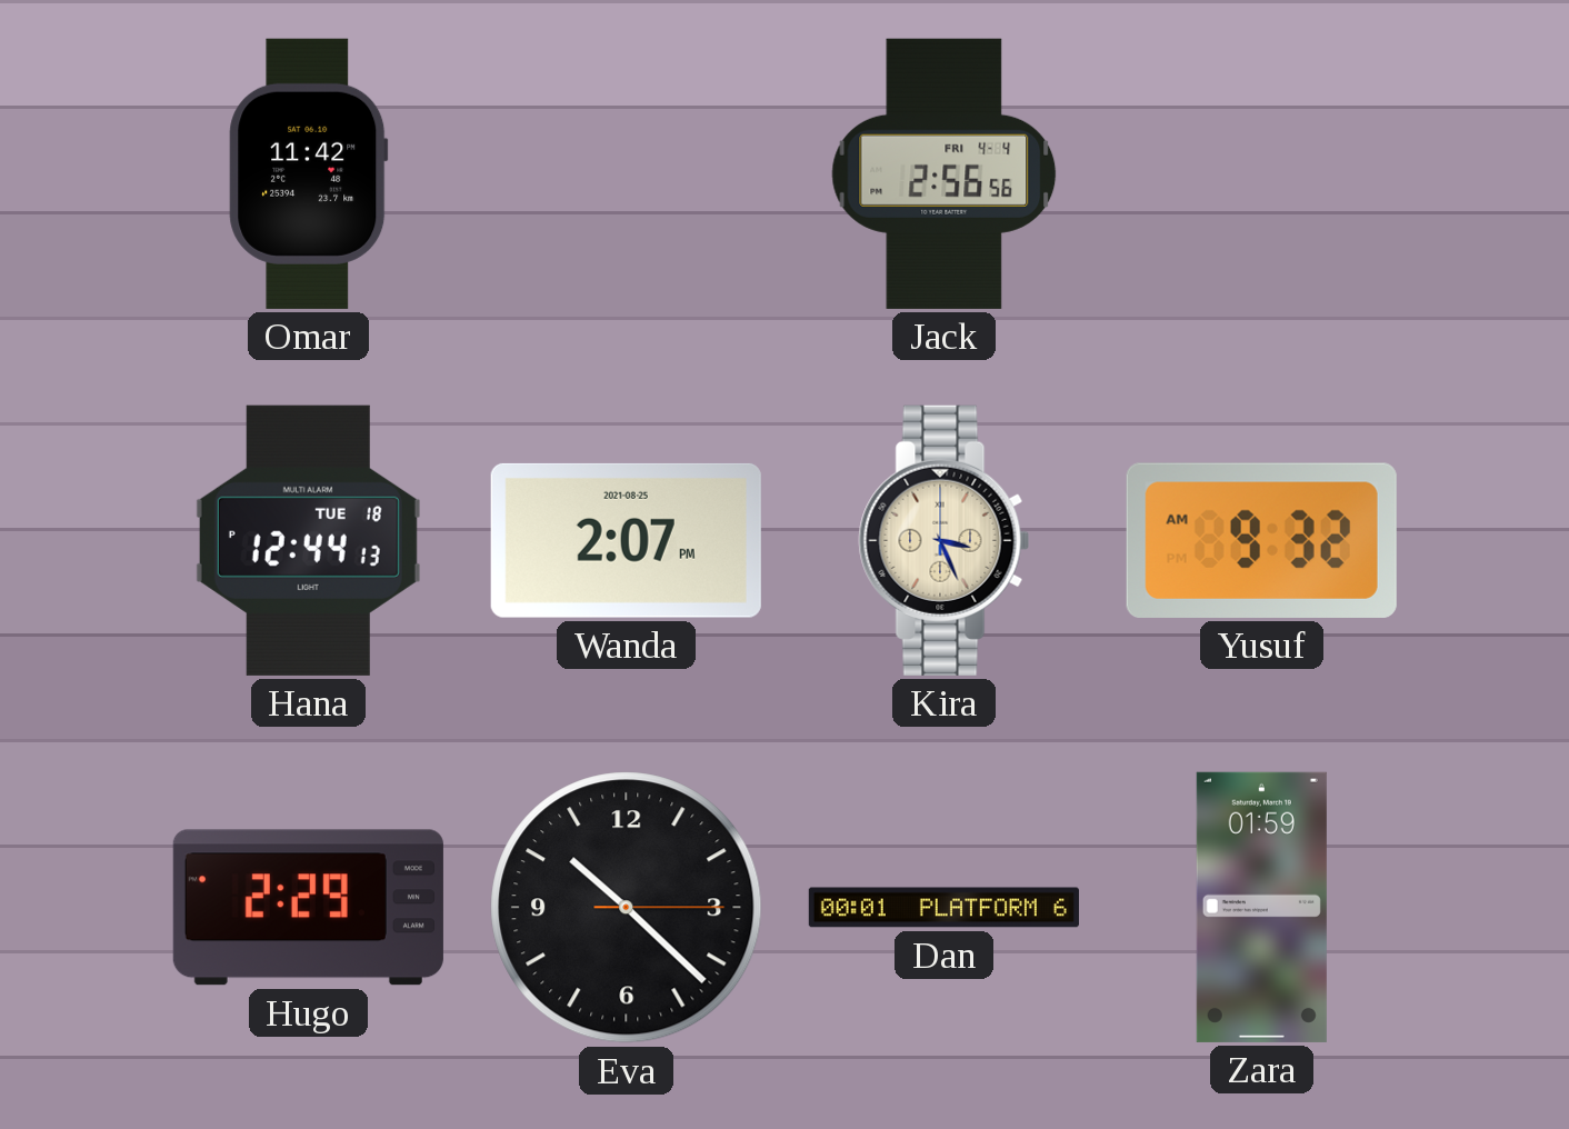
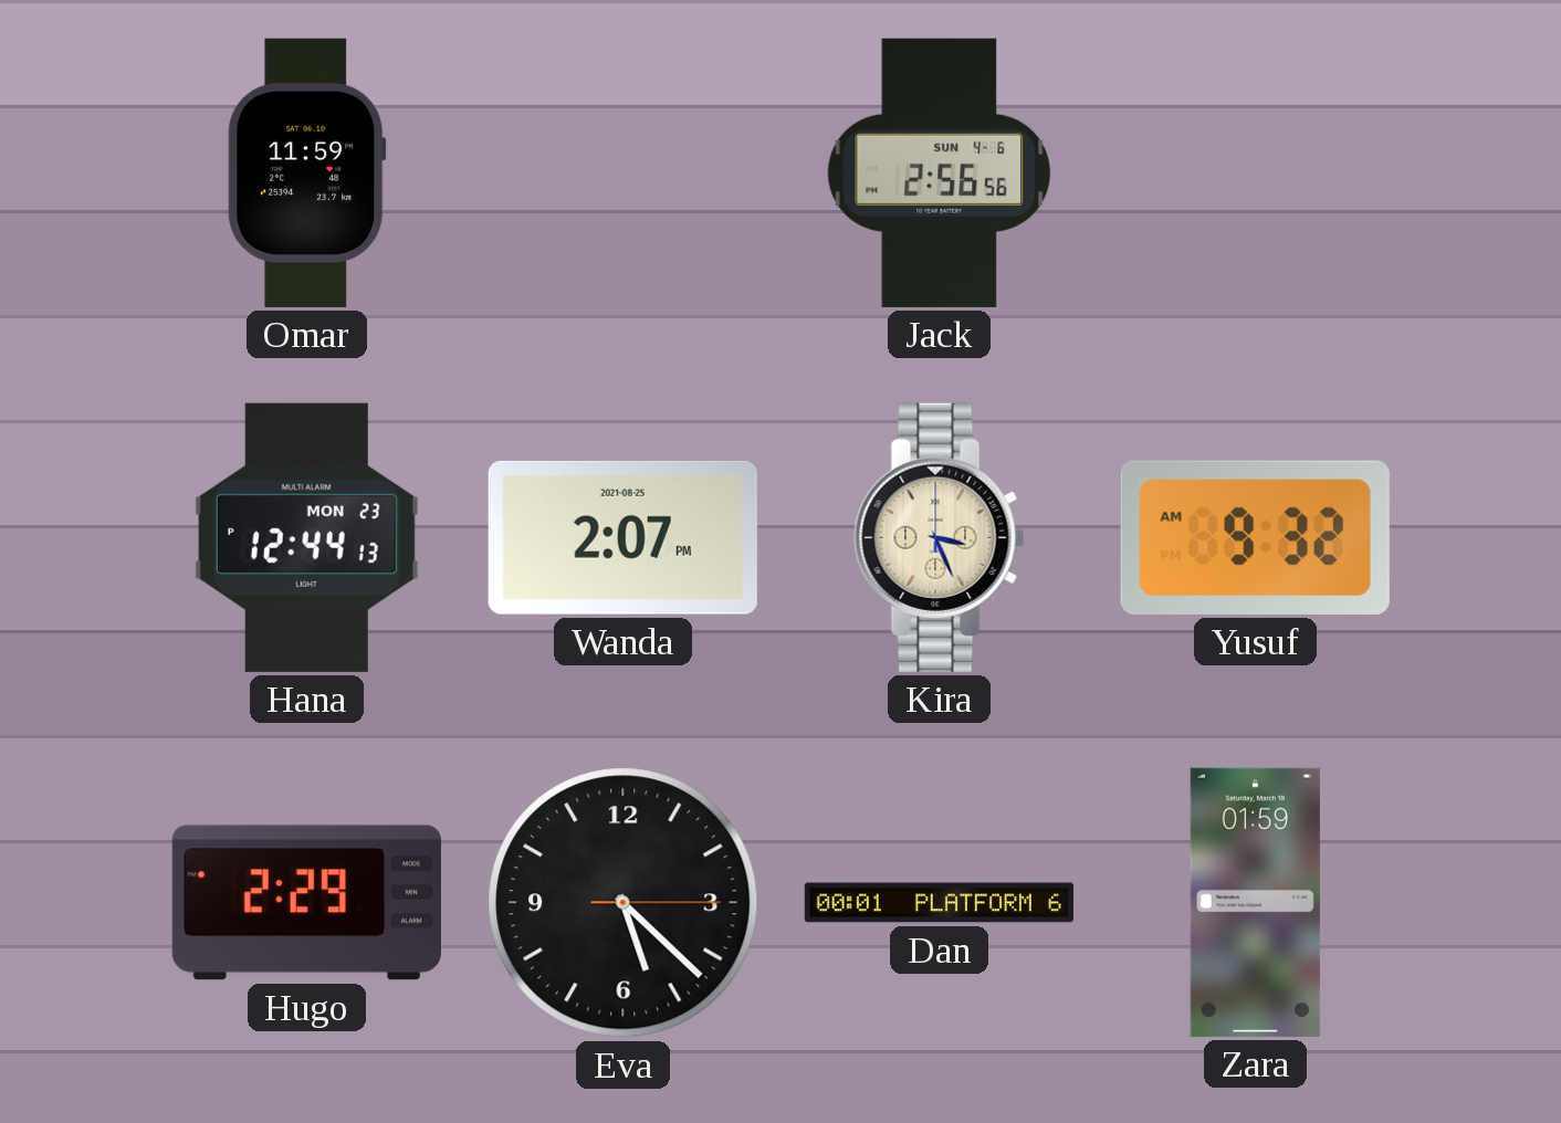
Omar: 11:42 -> 11:59 (307, 172)
Jack date: FRI 4-4 -> SUN 4-6 (940, 172)
Hana date: TUE 18 -> MON 23 (306, 537)
Eva: 10:22 -> 5:22 (624, 903)
